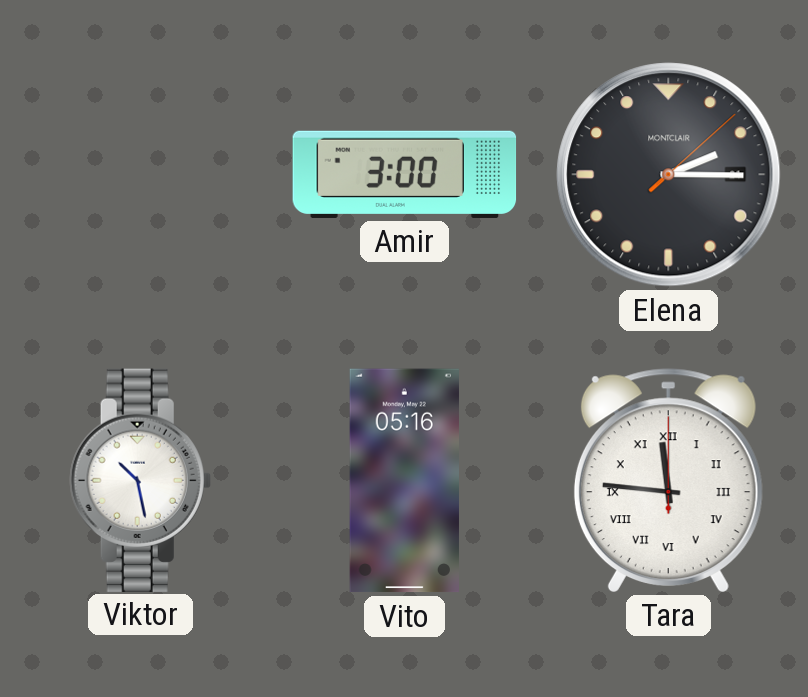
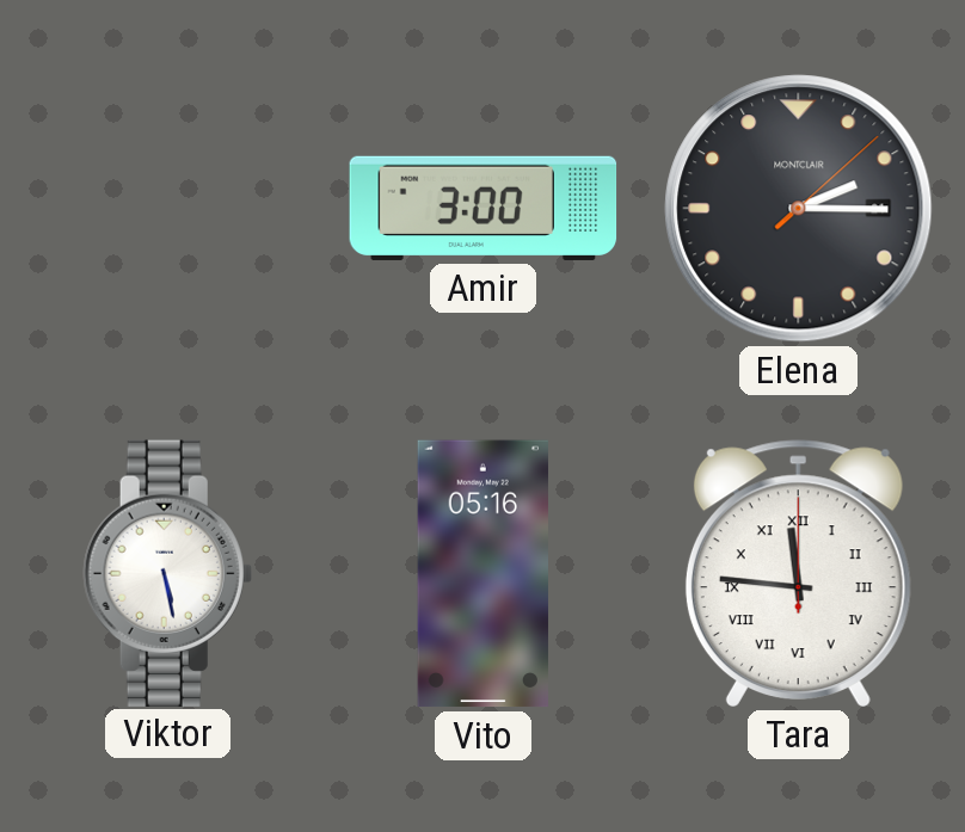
Viktor: 10:28 -> 5:28 (167, 573)
